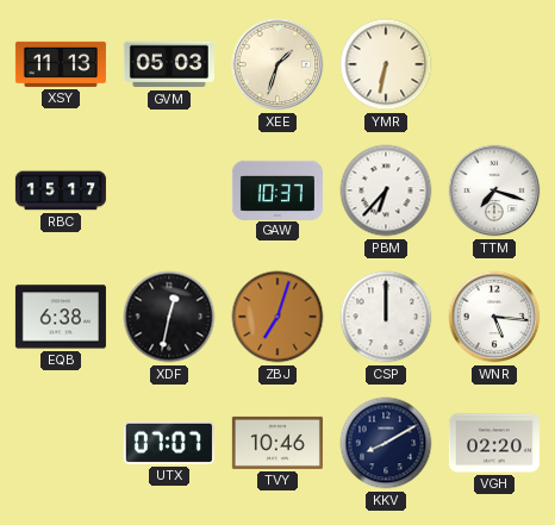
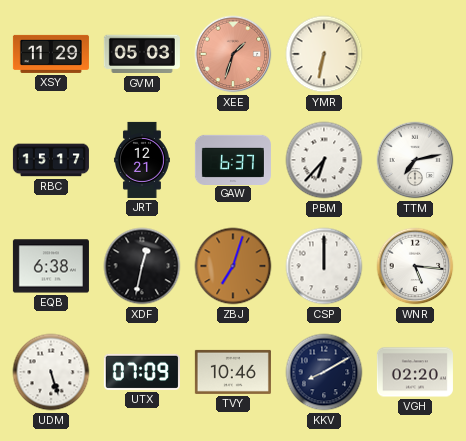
XSY: 11:13 -> 11:29 (51, 54)
XEE dial: cream -> salmon (233, 54)
JRT: none -> 12:21 (142, 160)
GAW: 10:37 -> 6:37 (233, 159)
TTM: 7:18 -> 7:13 (415, 160)
UDM: none -> 5:27 (51, 372)
UTX: 07:07 -> 07:09 (142, 372)
